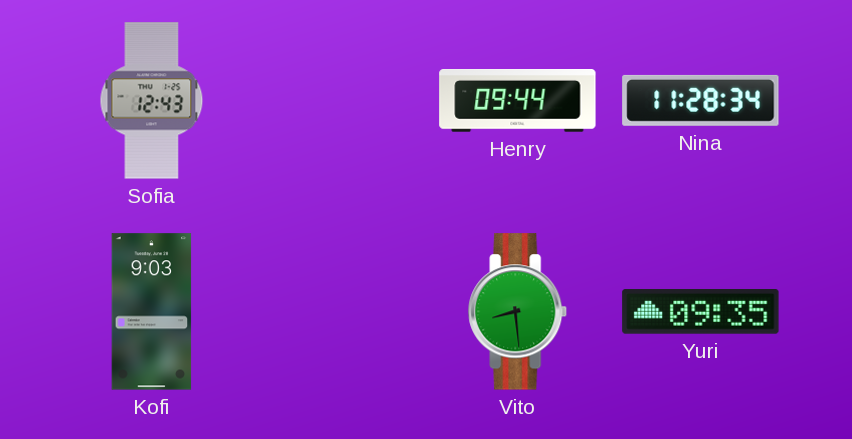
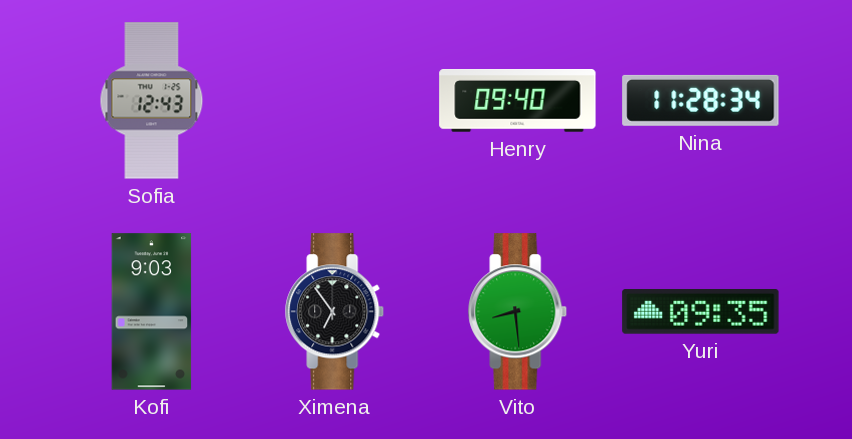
Henry: 09:44 -> 09:40 (518, 101)
Ximena: none -> 6:54 (335, 312)
